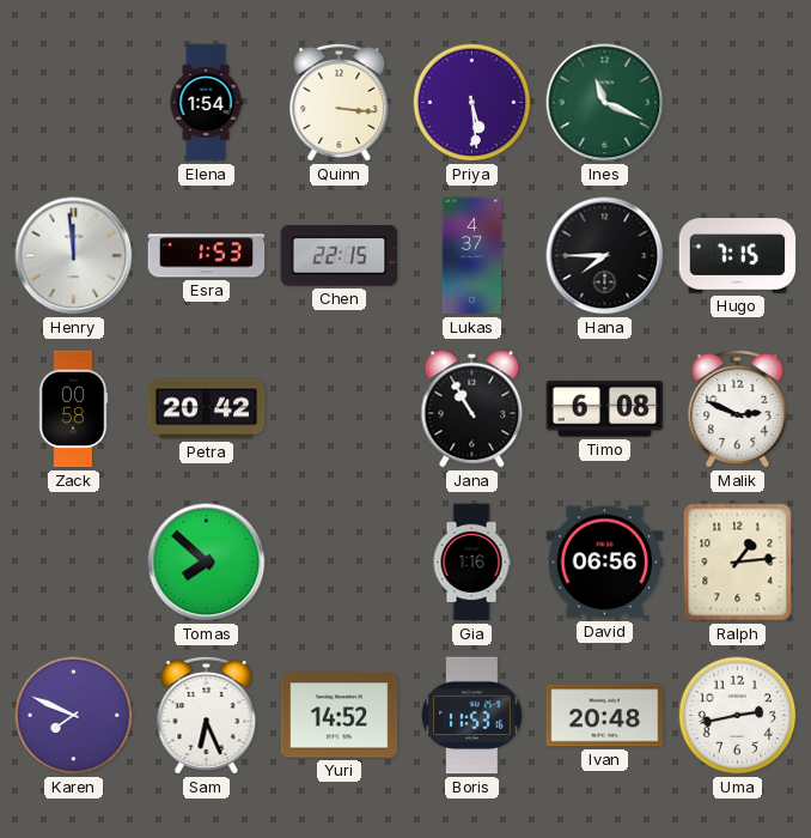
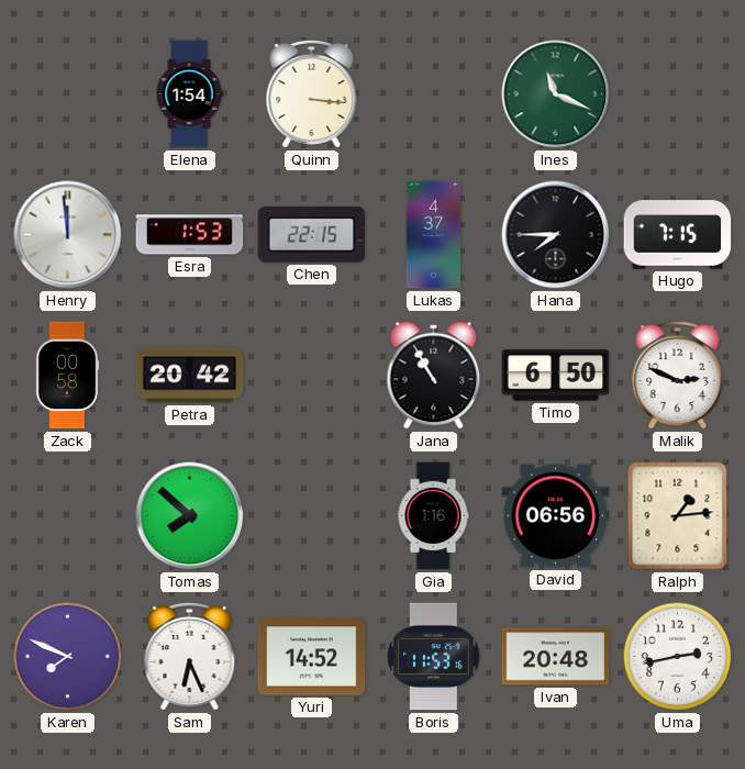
Priya: 5:29 -> none (472, 103)
Timo: 6:08 -> 6:50 (556, 376)
